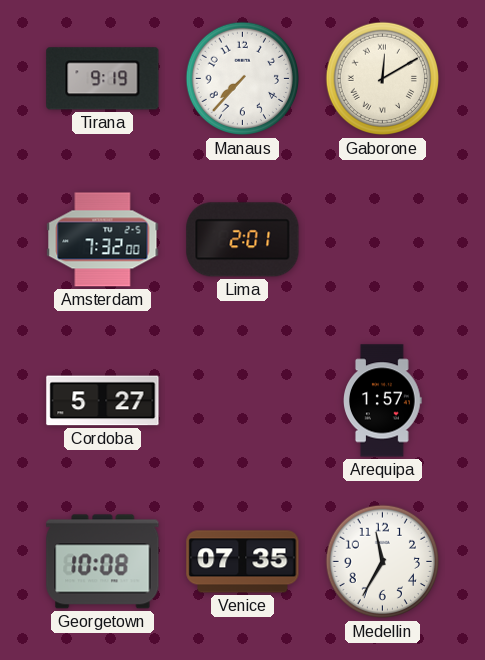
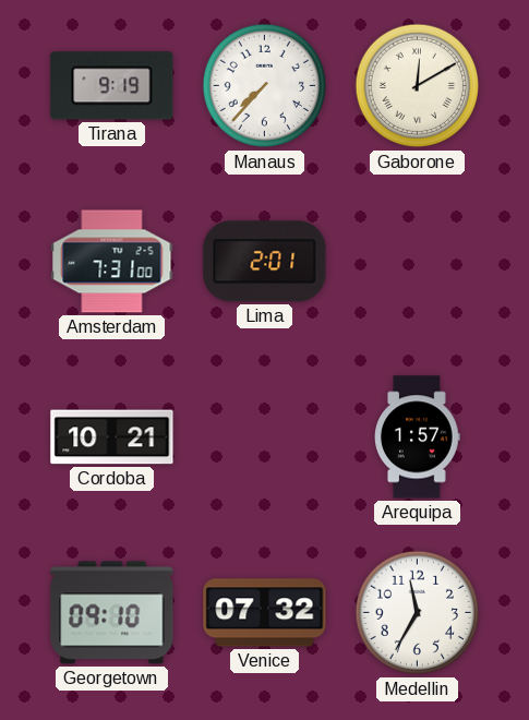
Amsterdam: 7:32 -> 7:31 (112, 262)
Cordoba: 5:27 -> 10:21 (112, 437)
Georgetown: 10:08 -> 09:10 (112, 613)
Venice: 07:35 -> 07:32 (265, 613)
